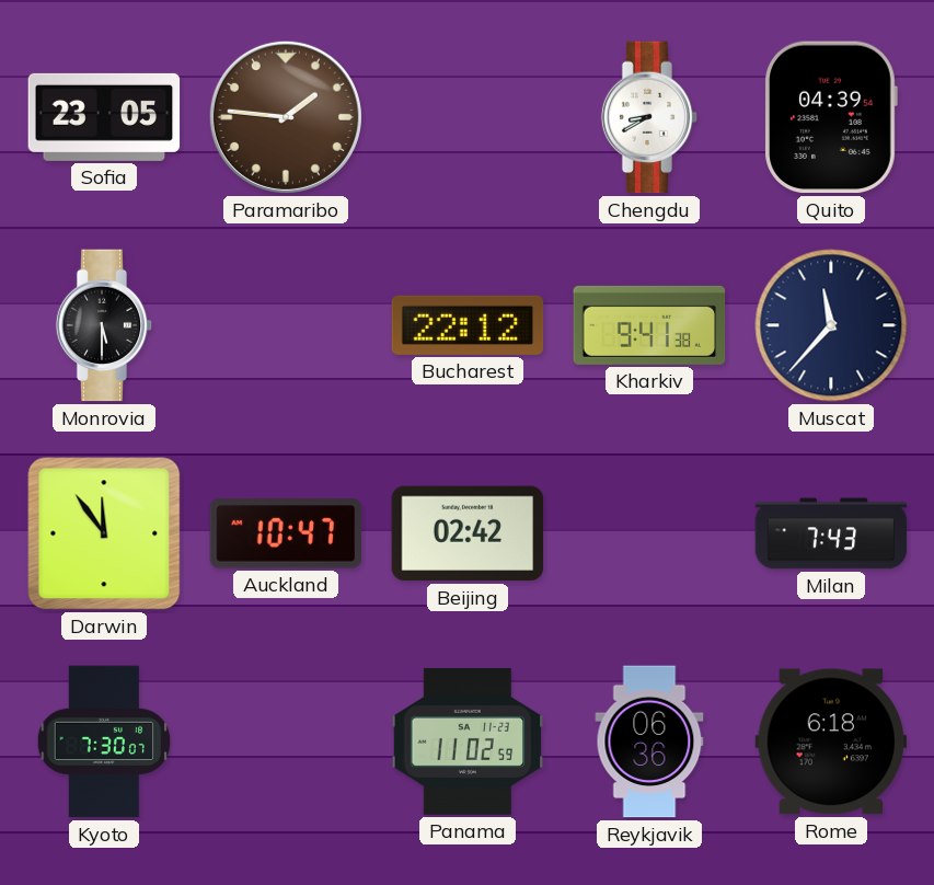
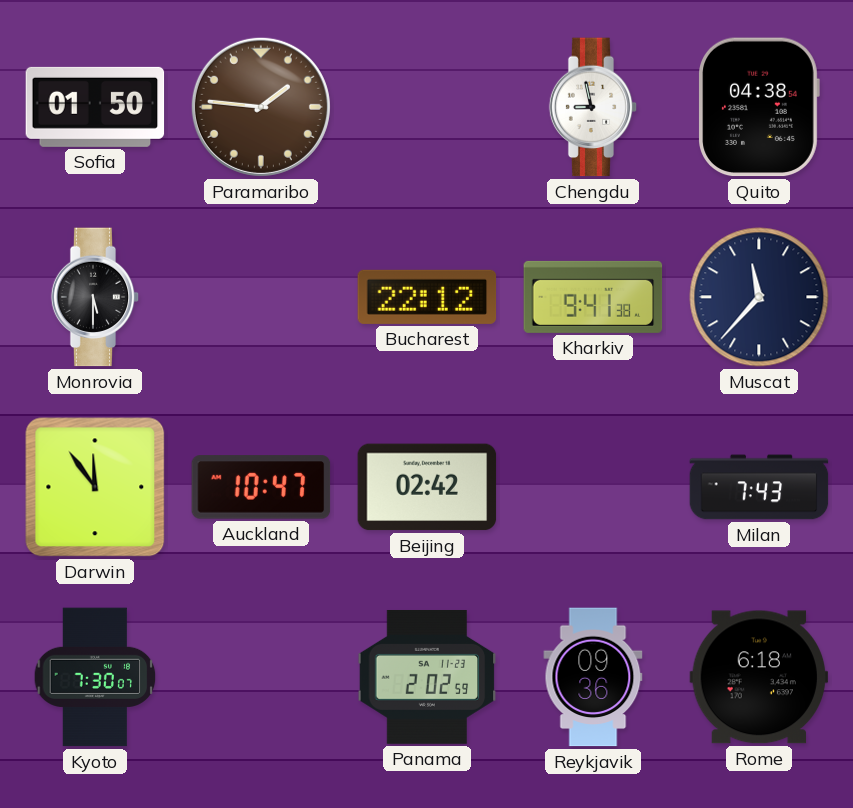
Sofia: 23:05 -> 01:50 (95, 107)
Chengdu: 8:40 -> 8:58 (593, 107)
Quito: 04:39 -> 04:38 (759, 107)
Panama: 11:02 -> 2:02 (427, 677)
Reykjavik: 06:36 -> 09:36 (593, 677)
